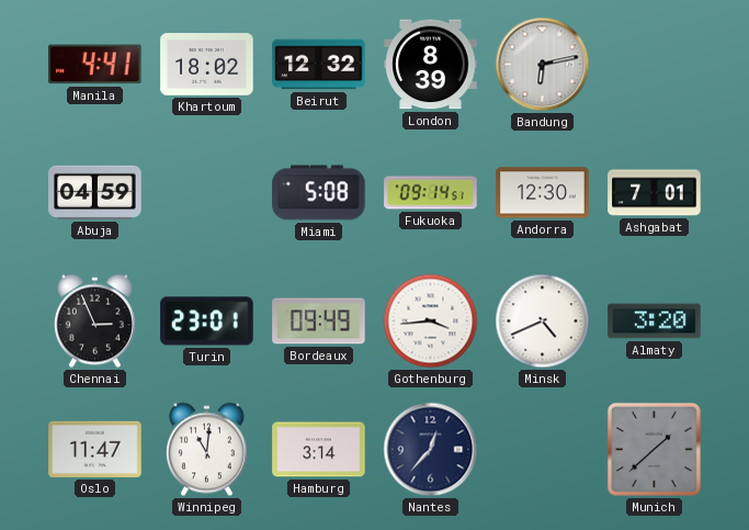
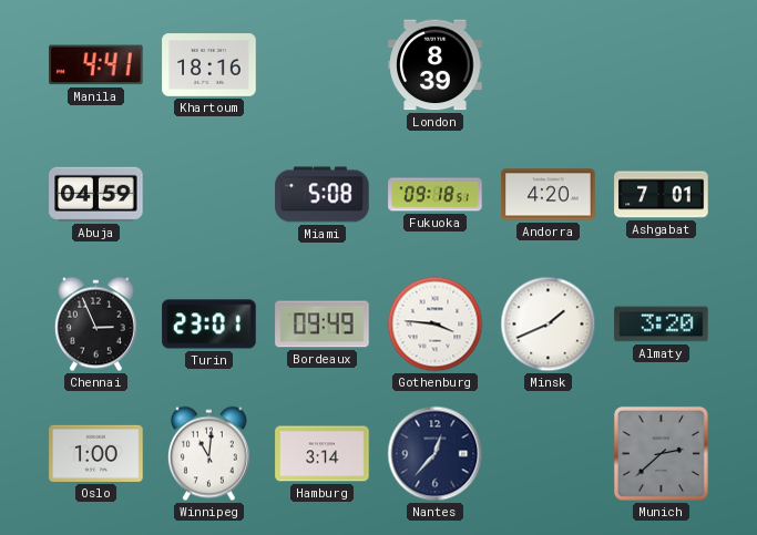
Khartoum: 18:02 -> 18:16 (209, 65)
Beirut: 12:32 -> none (319, 65)
Bandung: 6:13 -> none (543, 65)
Fukuoka: 09:14 -> 09:18 (436, 195)
Andorra: 12:30 -> 4:20 (549, 195)
Gothenburg: 3:44 -> 3:46 (436, 325)
Minsk: 4:41 -> 1:41 (549, 325)
Oslo: 11:47 -> 1:00 (96, 453)
Munich: 1:38 -> 2:38 (661, 453)
